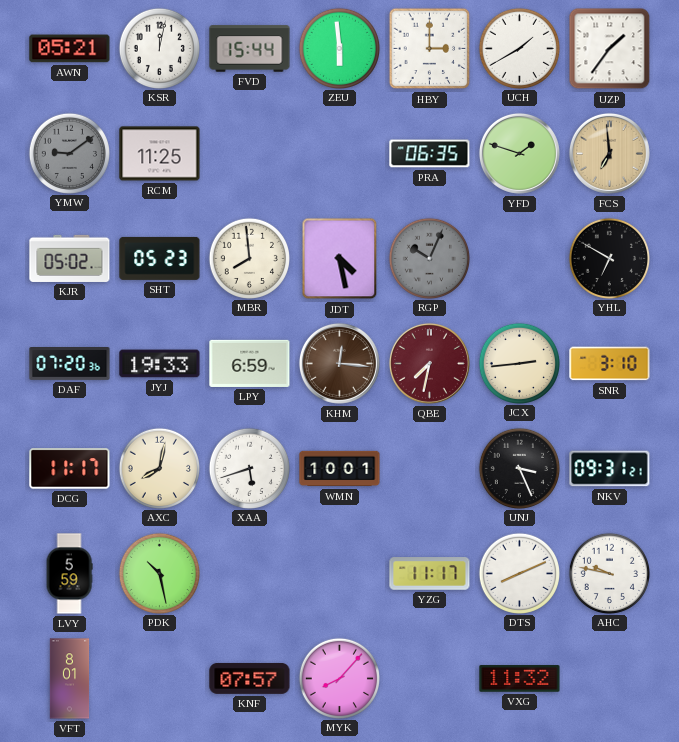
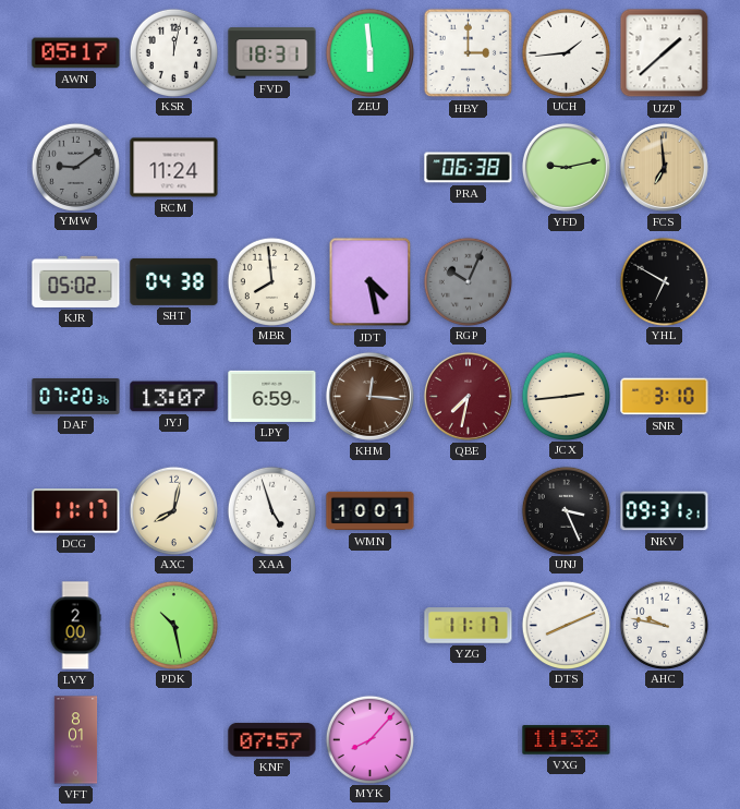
AWN: 05:21 -> 05:17 (76, 53)
FVD: 15:44 -> 18:31 (272, 53)
UCH: 1:40 -> 1:44 (566, 52)
UZP: 1:36 -> 1:38 (665, 53)
RCM: 11:25 -> 11:24 (174, 168)
PRA: 06:35 -> 06:38 (469, 168)
YFD: 1:48 -> 9:13 (566, 167)
SHT: 05:23 -> 04:38 (174, 281)
JYJ: 19:33 -> 13:07 (174, 397)
XAA: 5:42 -> 4:57 (271, 510)
LVY: 5:59 -> 2:00 (75, 626)
